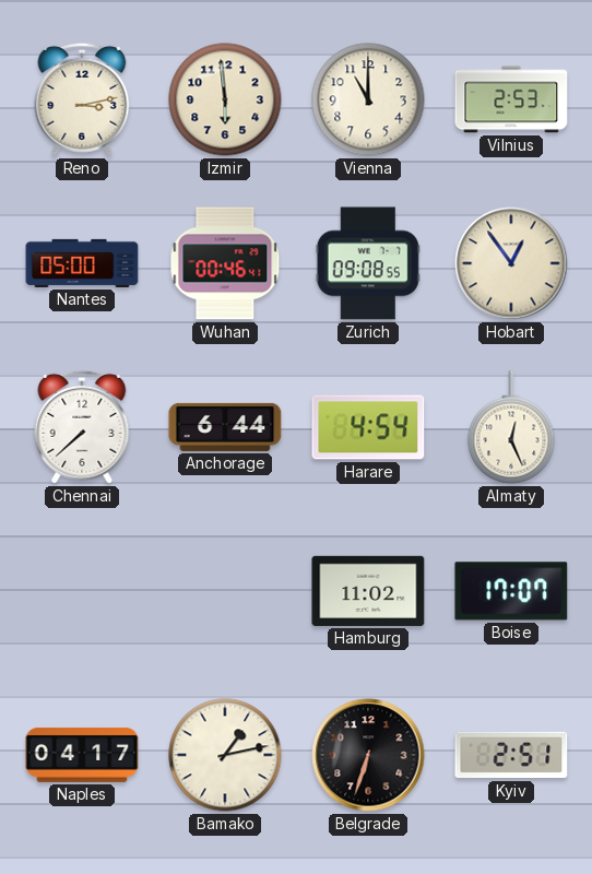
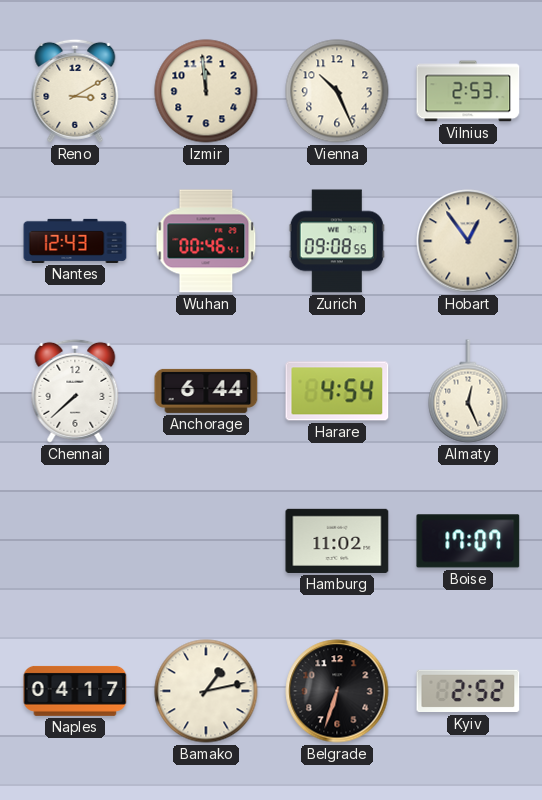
Reno: 3:13 -> 3:10 (75, 91)
Izmir: 5:59 -> 11:59 (206, 91)
Vienna: 11:00 -> 10:26 (337, 91)
Nantes: 05:00 -> 12:43 (75, 241)
Kyiv: 2:51 -> 2:52 (468, 691)
